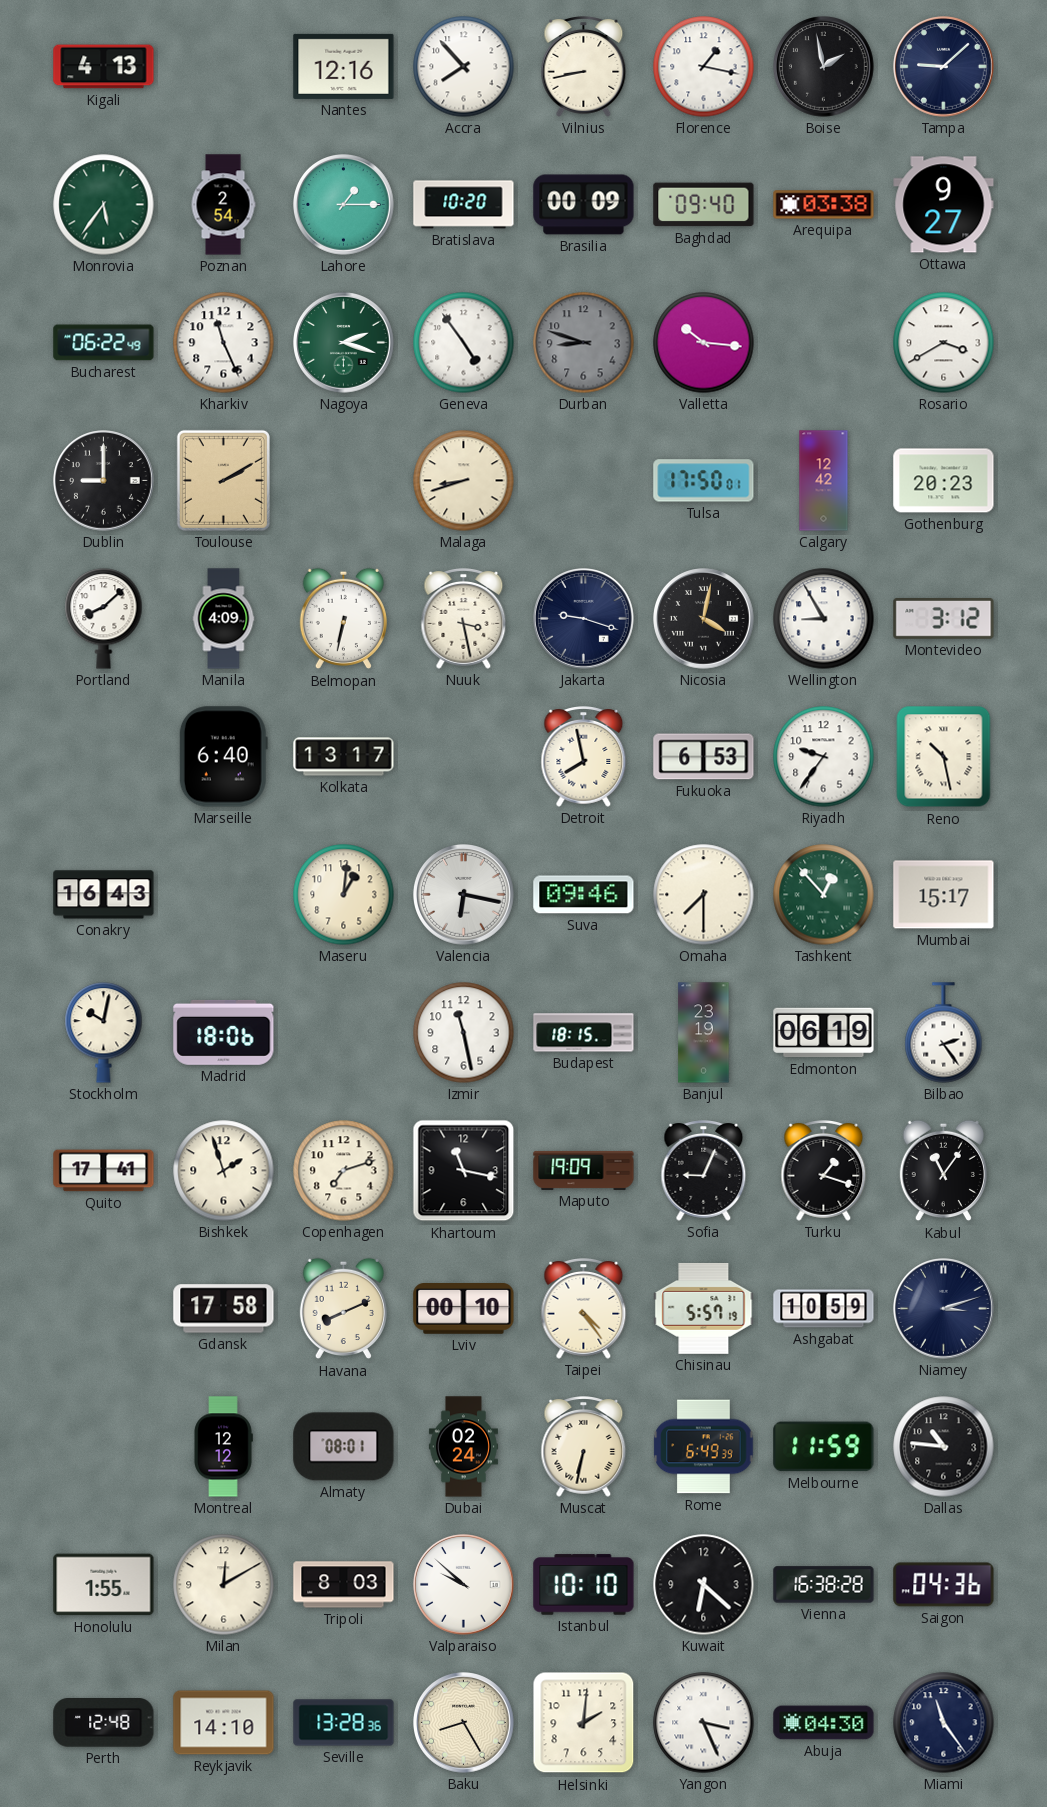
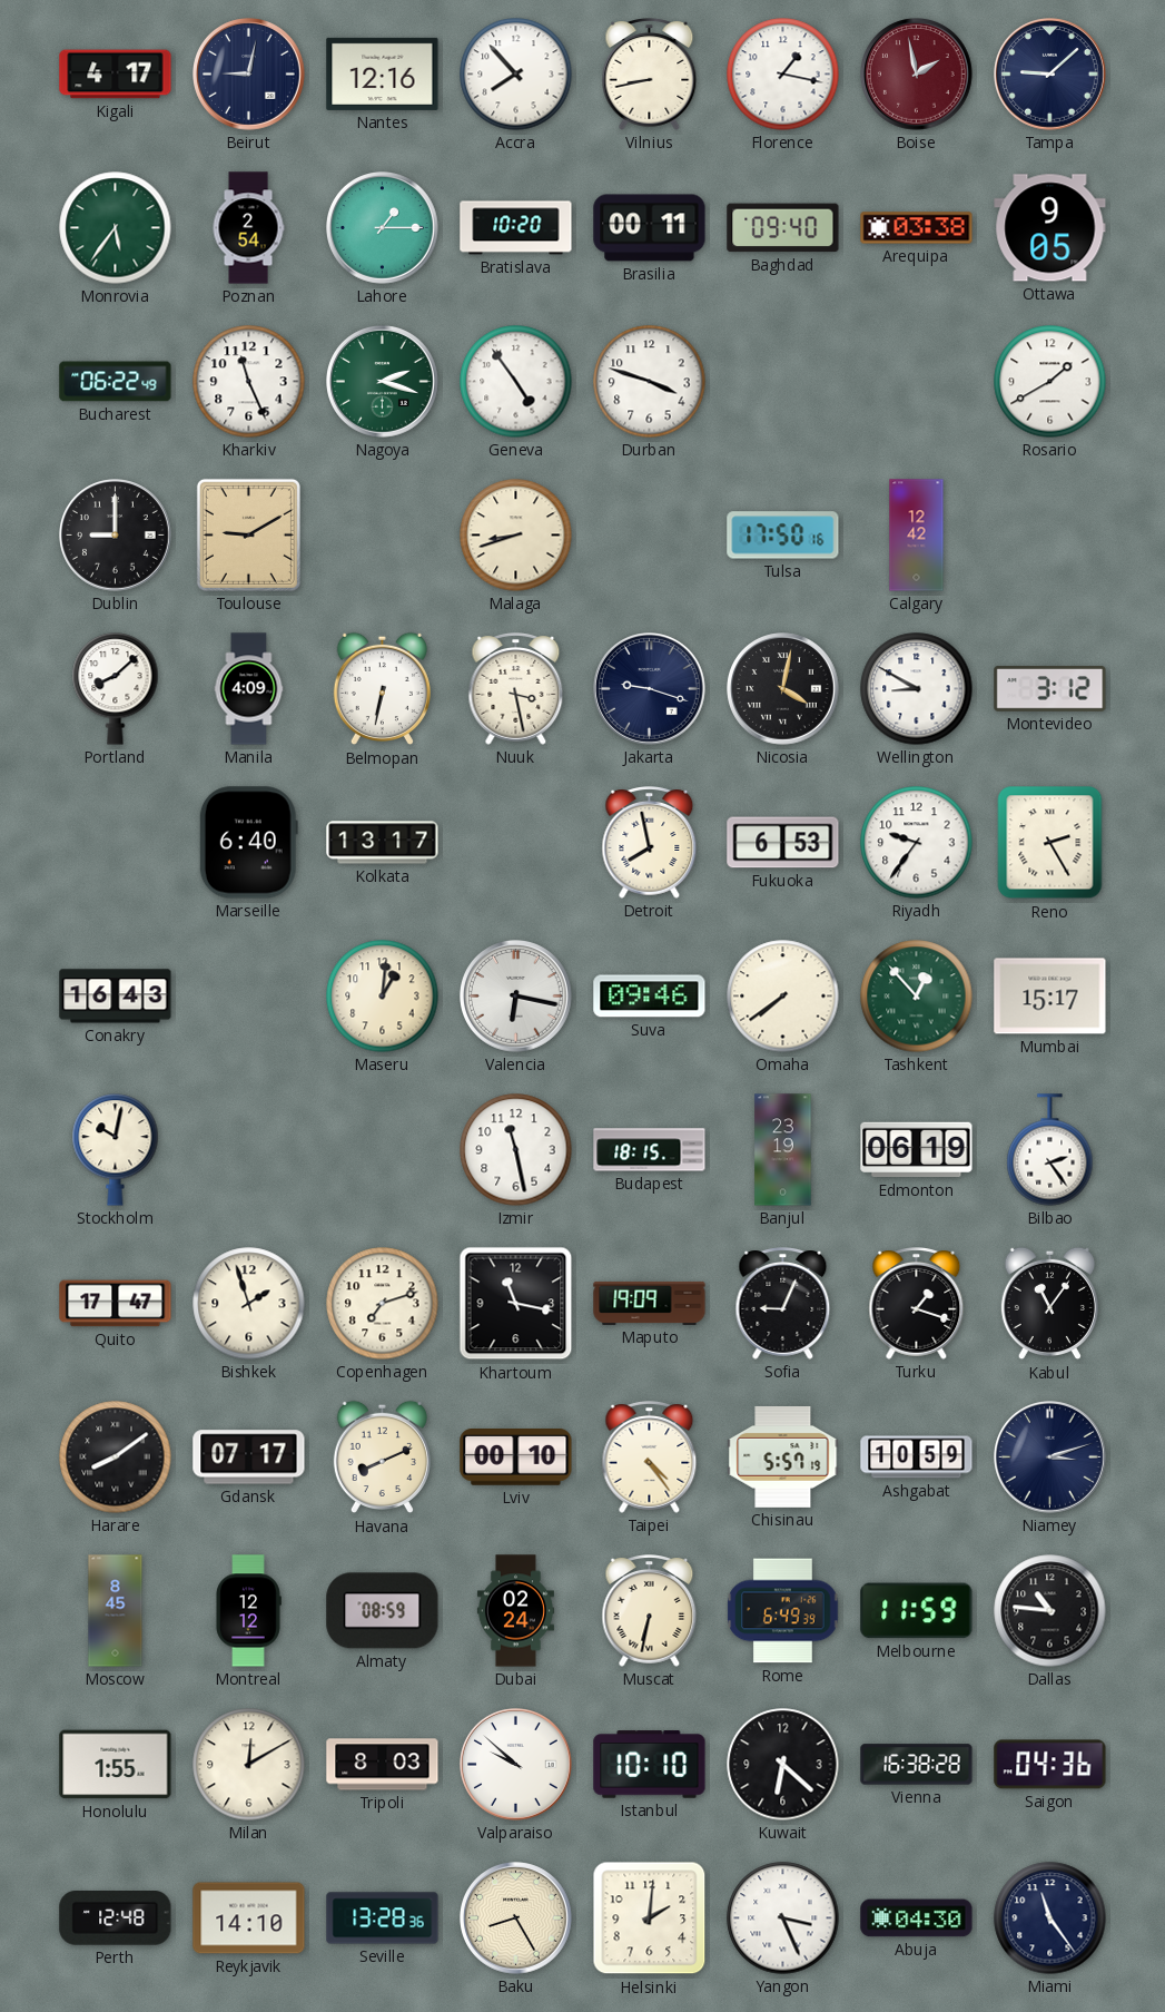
Kigali: 4:13 -> 4:17 (116, 75)
Beirut: none -> 9:02 (249, 75)
Boise dial: black -> burgundy (917, 75)
Brasilia: 00:09 -> 00:11 (650, 228)
Ottawa: 9:27 -> 9:05 (1050, 228)
Durban: 8:48 -> 3:48 (650, 382)
Durban dial: grey -> white (650, 382)
Valletta: 10:16 -> none (704, 343)
Rosario: 3:40 -> 1:40 (1050, 382)
Toulouse: 2:10 -> 9:10 (248, 534)
Tulsa: 17:50:01 -> 17:50:16 (783, 536)
Gothenburg: 20:23 -> none (944, 481)
Wellington: 8:55 -> 8:50 (917, 689)
Reno: 10:28 -> 2:25 (1050, 843)
Omaha: 7:30 -> 7:39 (783, 997)
Madrid: 18:06 -> none (224, 1032)
Quito: 17:41 -> 17:47 (116, 1304)
Harare: none -> 8:09 (116, 1458)
Gdansk: 17:58 -> 07:17 (249, 1458)
Moscow: none -> 8:45 (116, 1611)
Almaty: 08:01 -> 08:59 (383, 1611)
